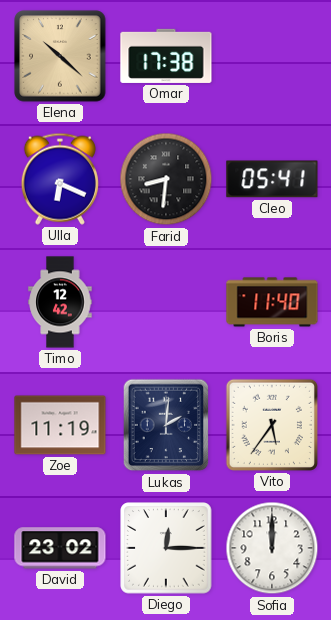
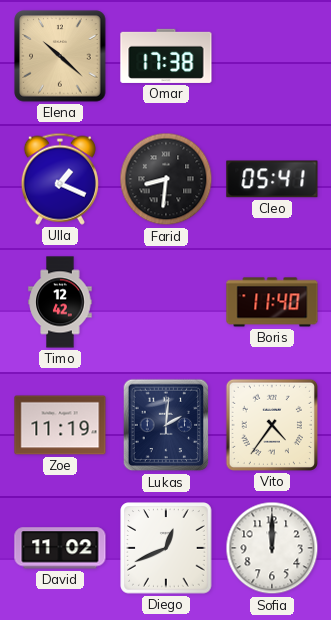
Ulla: 6:19 -> 1:19 (60, 179)
Vito: 5:36 -> 4:36 (272, 425)
David: 23:02 -> 11:02 (60, 548)
Diego: 12:15 -> 12:41 (166, 548)
